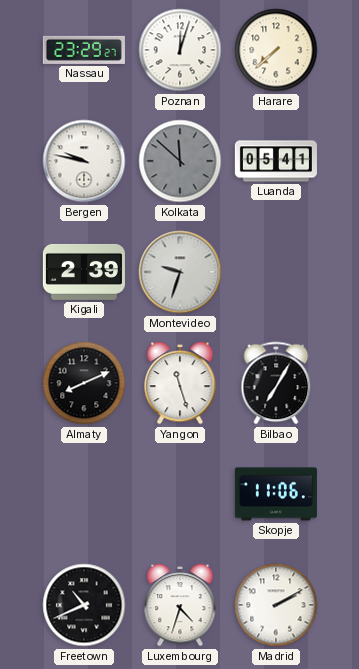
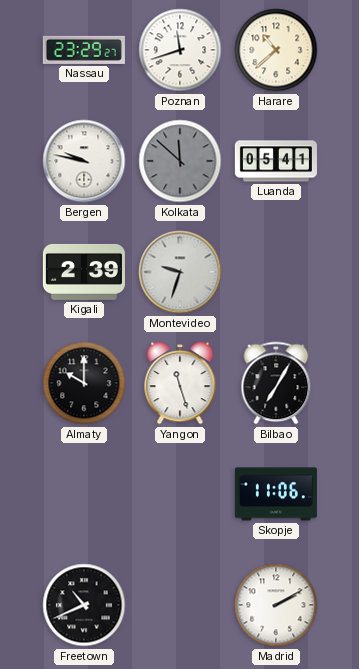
Poznan: 12:03 -> 11:42 (180, 50)
Harare: 7:38 -> 10:38 (276, 50)
Almaty: 8:11 -> 10:00 (84, 383)
Luxembourg: 4:33 -> none (180, 605)
